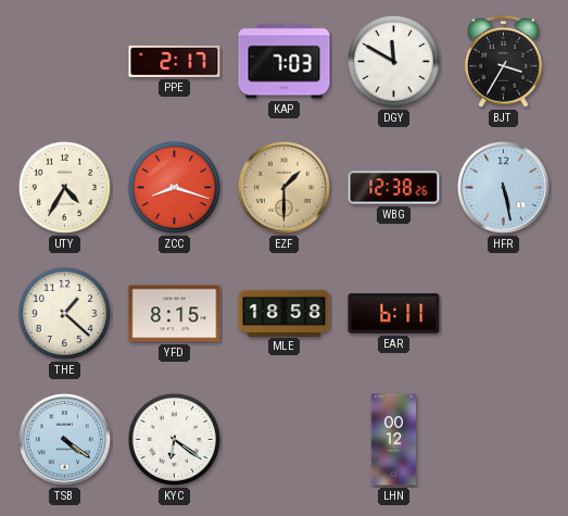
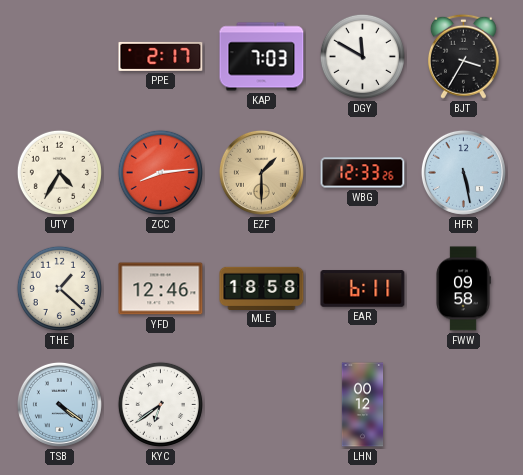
ZCC: 8:18 -> 8:14 (160, 172)
WBG: 12:38 -> 12:33 (363, 173)
YFD: 8:15 -> 12:46 (161, 289)
FWW: none -> 09:58 (463, 289)
KYC: 6:21 -> 6:39 (160, 404)
